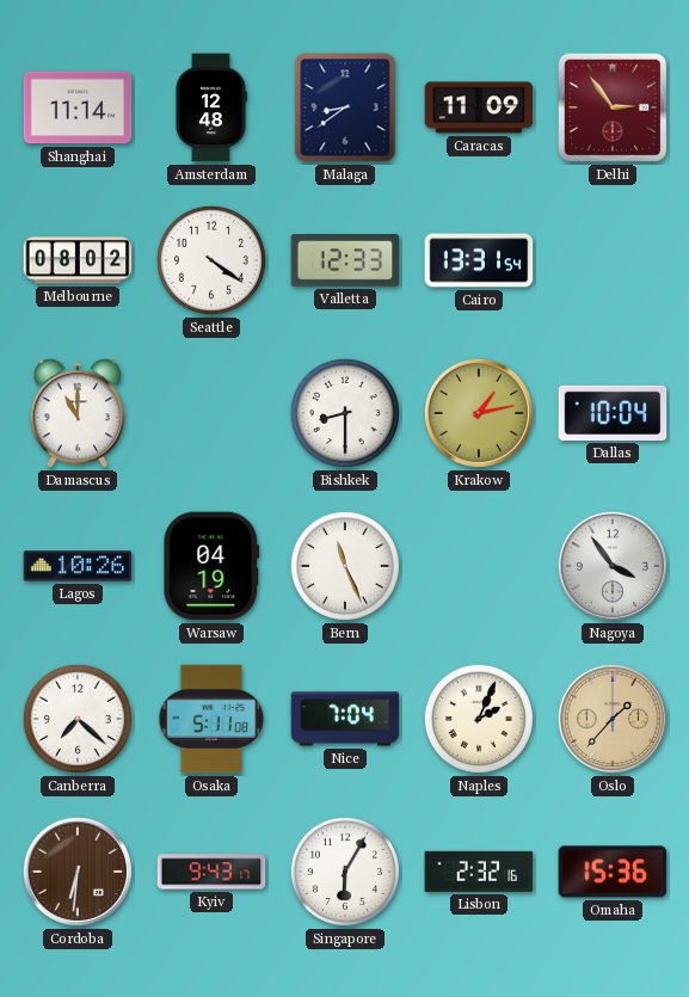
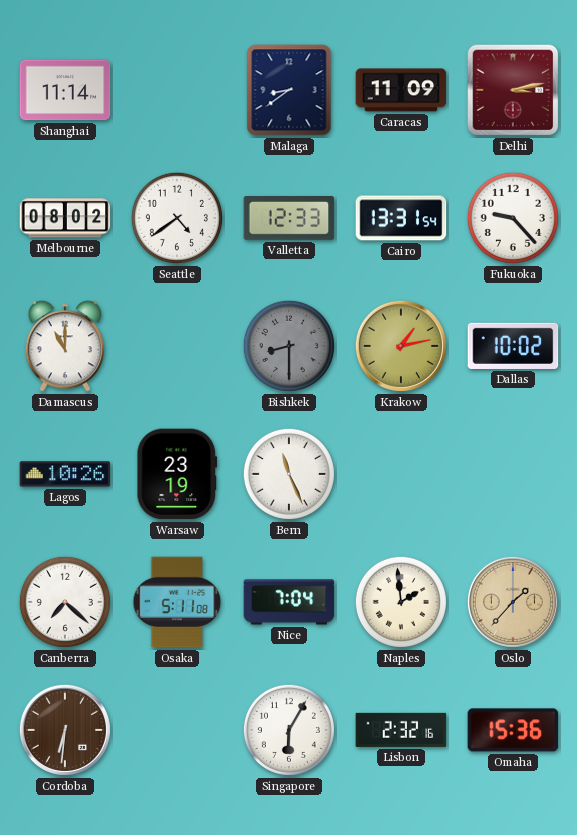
Amsterdam: 12:48 -> none (211, 107)
Delhi: 2:54 -> 3:13 (513, 90)
Seattle: 4:21 -> 4:39 (177, 218)
Fukuoka: none -> 9:23 (513, 218)
Bishkek dial: white -> grey (289, 346)
Dallas: 10:04 -> 10:02 (513, 346)
Warsaw: 04:19 -> 23:19 (177, 474)
Nagoya: 3:54 -> none (613, 566)
Naples: 2:04 -> 1:59 (401, 602)
Kyiv: 9:43 -> none (211, 872)
